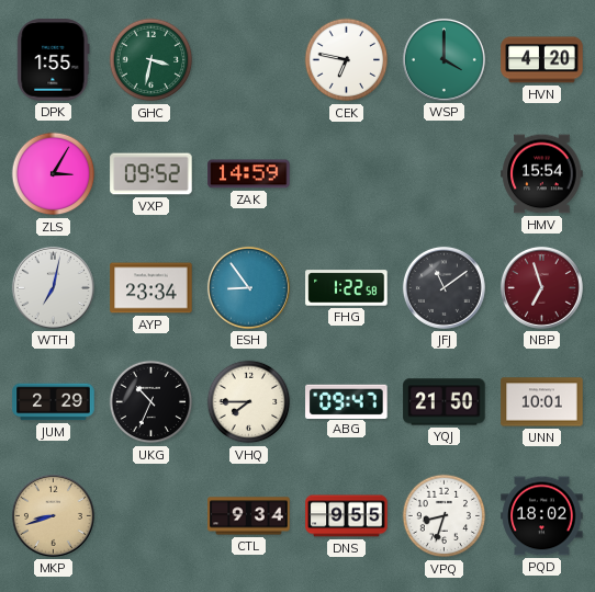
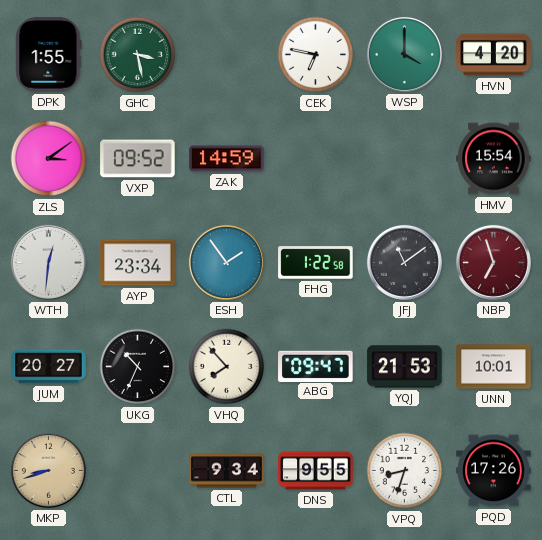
GHC: 3:32 -> 3:28 (138, 55)
ZLS: 3:05 -> 3:09 (49, 159)
WTH: 7:02 -> 12:31 (48, 262)
ESH: 8:54 -> 1:54 (226, 262)
JUM: 2:29 -> 20:27 (49, 367)
VHQ: 7:45 -> 7:53 (227, 367)
YQJ: 21:50 -> 21:53 (405, 367)
PQD: 18:02 -> 17:26 (494, 471)
